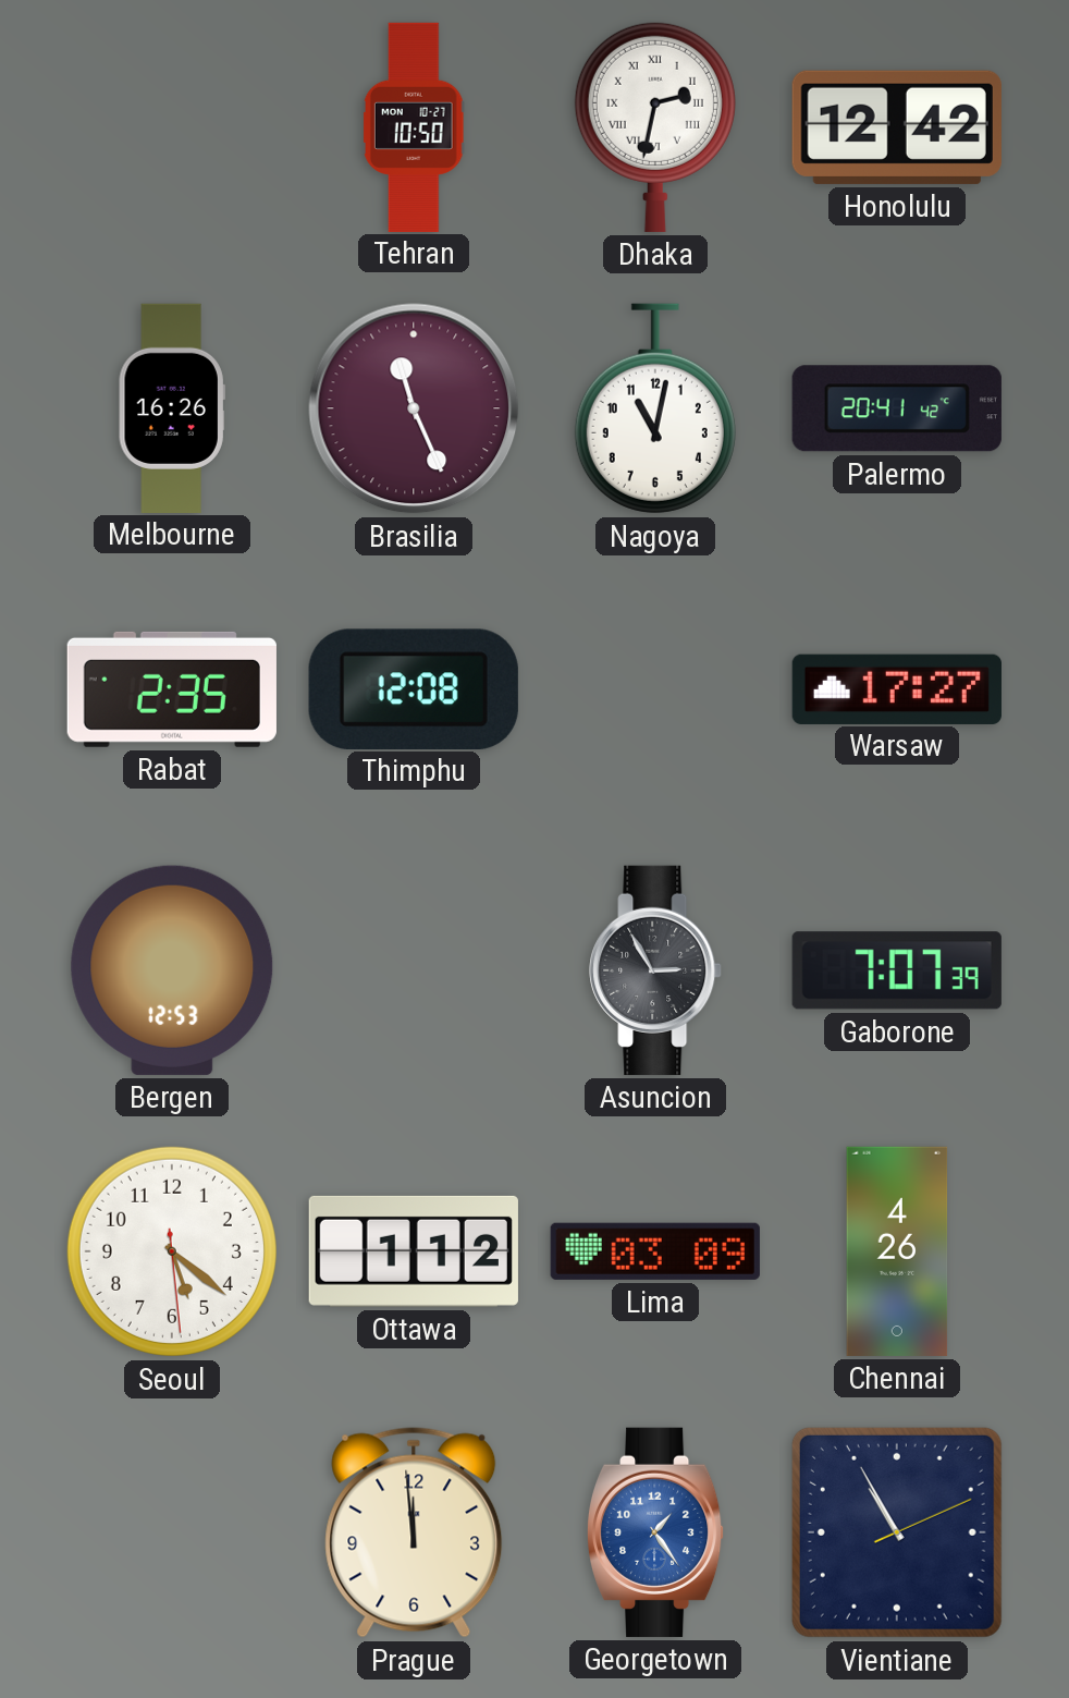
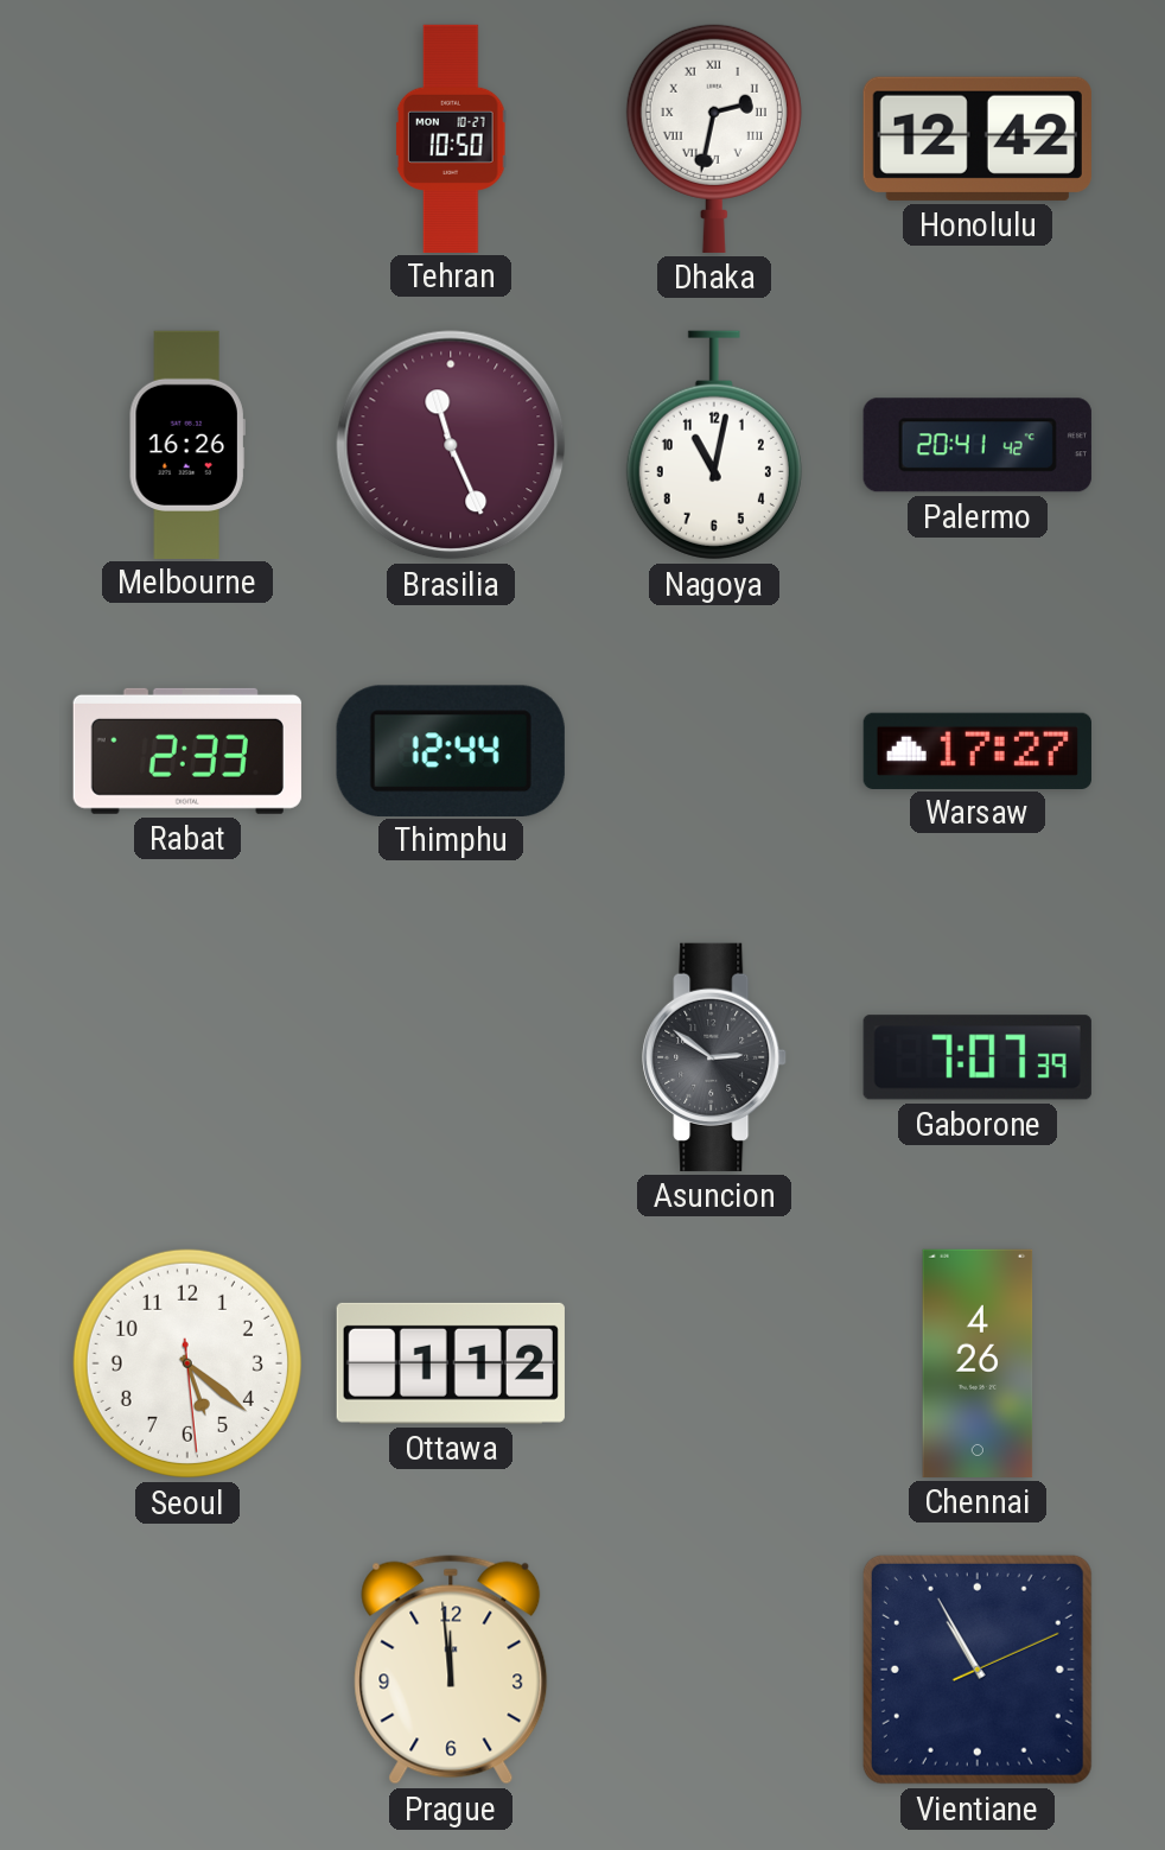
Rabat: 2:35 -> 2:33 (187, 751)
Thimphu: 12:08 -> 12:44 (451, 750)
Bergen: 12:53 -> none (172, 970)
Asuncion: 2:55 -> 2:51 (714, 1057)
Lima: 03:09 -> none (655, 1251)
Georgetown: 1:24 -> none (655, 1532)
